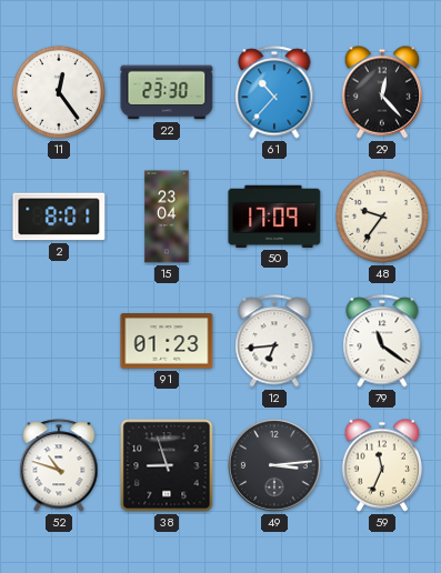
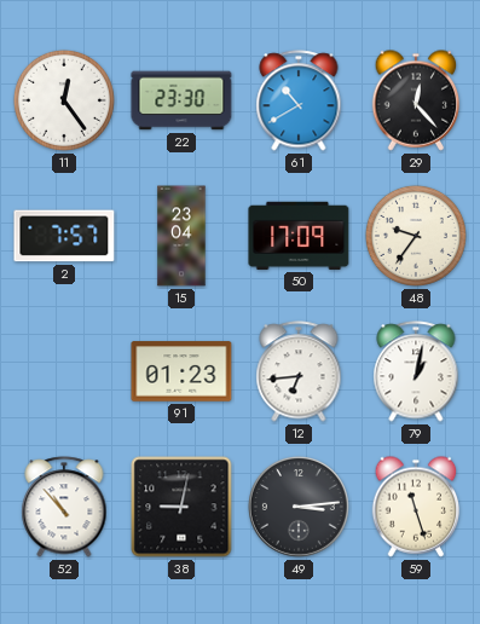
61: 10:37 -> 10:40 (299, 100)
2: 8:01 -> 7:57 (64, 236)
79: 11:21 -> 1:02 (416, 371)
52: 10:48 -> 10:53 (64, 507)
38: 8:57 -> 9:02 (181, 507)
59: 11:34 -> 11:27 (416, 507)
